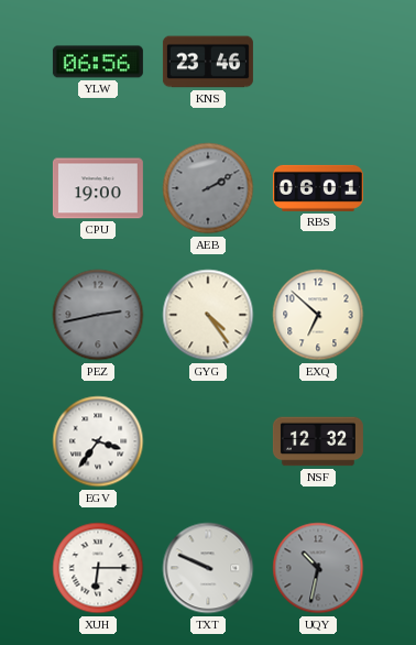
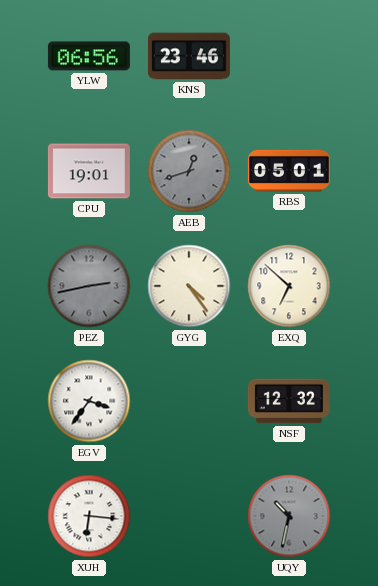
CPU: 19:00 -> 19:01 (89, 171)
AEB: 2:10 -> 12:42 (189, 171)
RBS: 06:01 -> 05:01 (289, 171)
XUH: 6:15 -> 6:16 (89, 516)
TXT: 9:49 -> none (208, 568)
